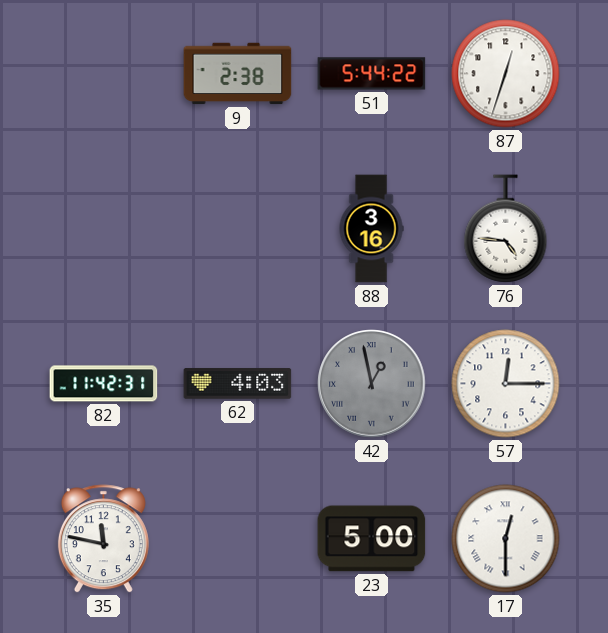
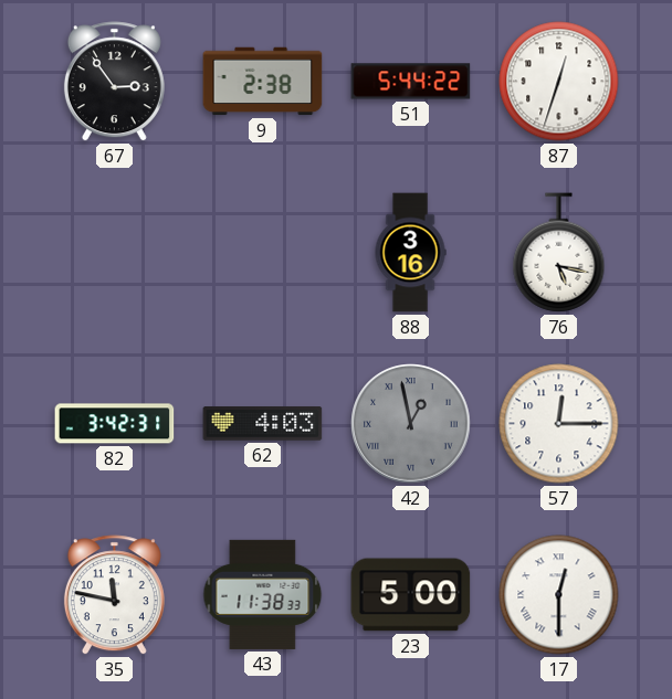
67: none -> 2:54 (114, 82)
76: 4:46 -> 5:17 (559, 253)
82: 11:42 -> 3:42 (115, 424)
43: none -> 11:38 (263, 594)
